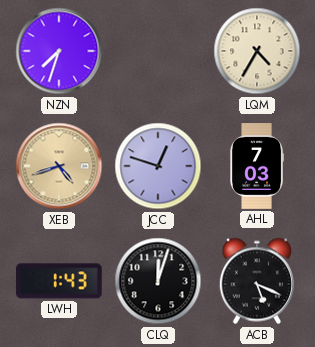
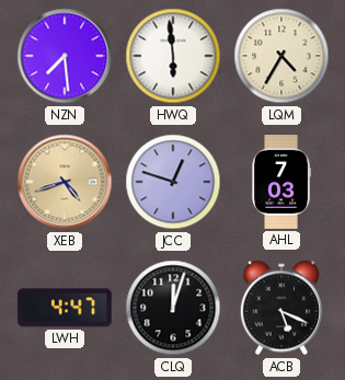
NZN: 7:33 -> 7:29 (65, 56)
HWQ: none -> 5:59 (173, 56)
LWH: 1:43 -> 4:47 (65, 308)
